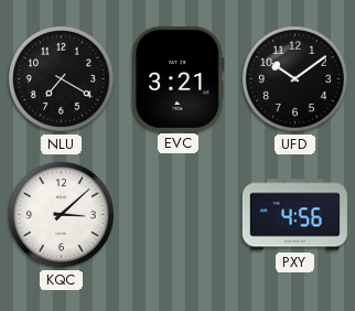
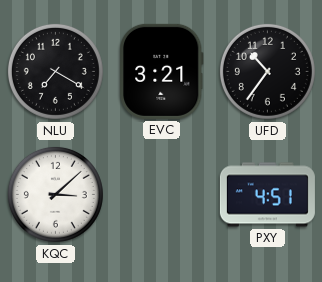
UFD: 10:09 -> 10:36 (267, 71)
PXY: 4:56 -> 4:51 (267, 195)
